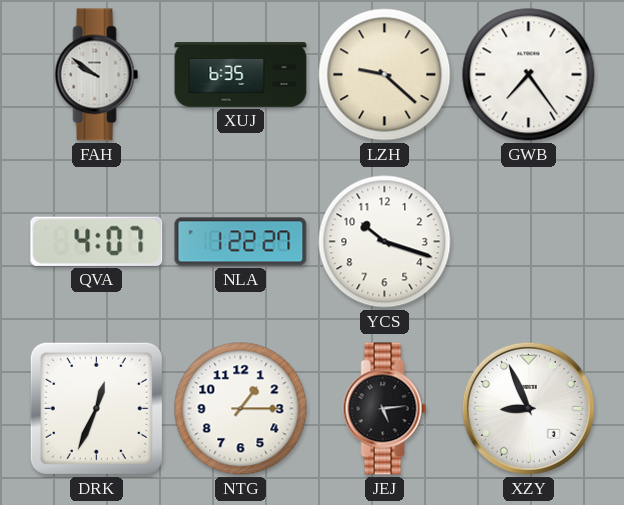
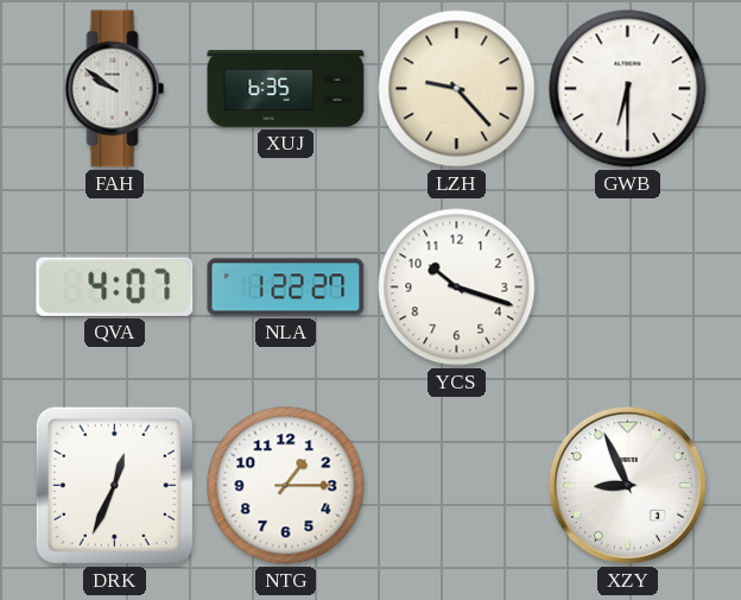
LZH: 9:22 -> 9:23 (457, 89)
GWB: 7:24 -> 6:30 (628, 89)
JEJ: 5:14 -> none (385, 409)
